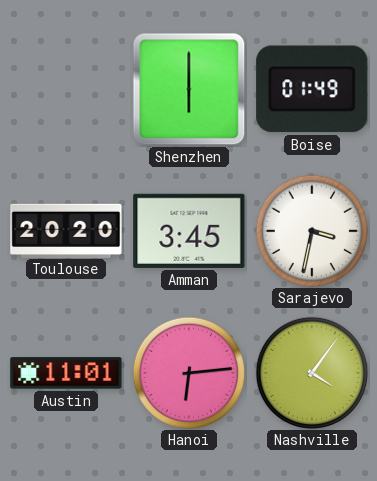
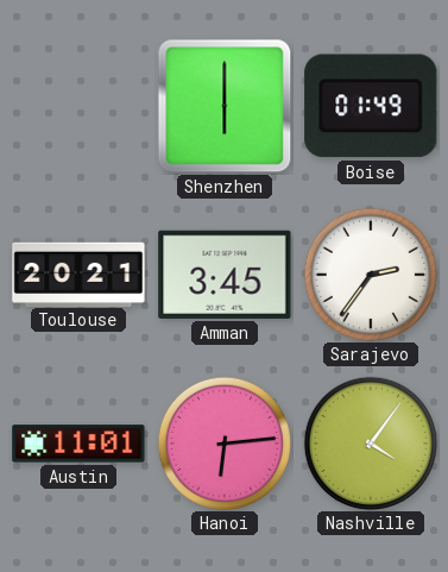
Toulouse: 20:20 -> 20:21 (78, 274)
Sarajevo: 3:32 -> 2:36 (370, 274)
